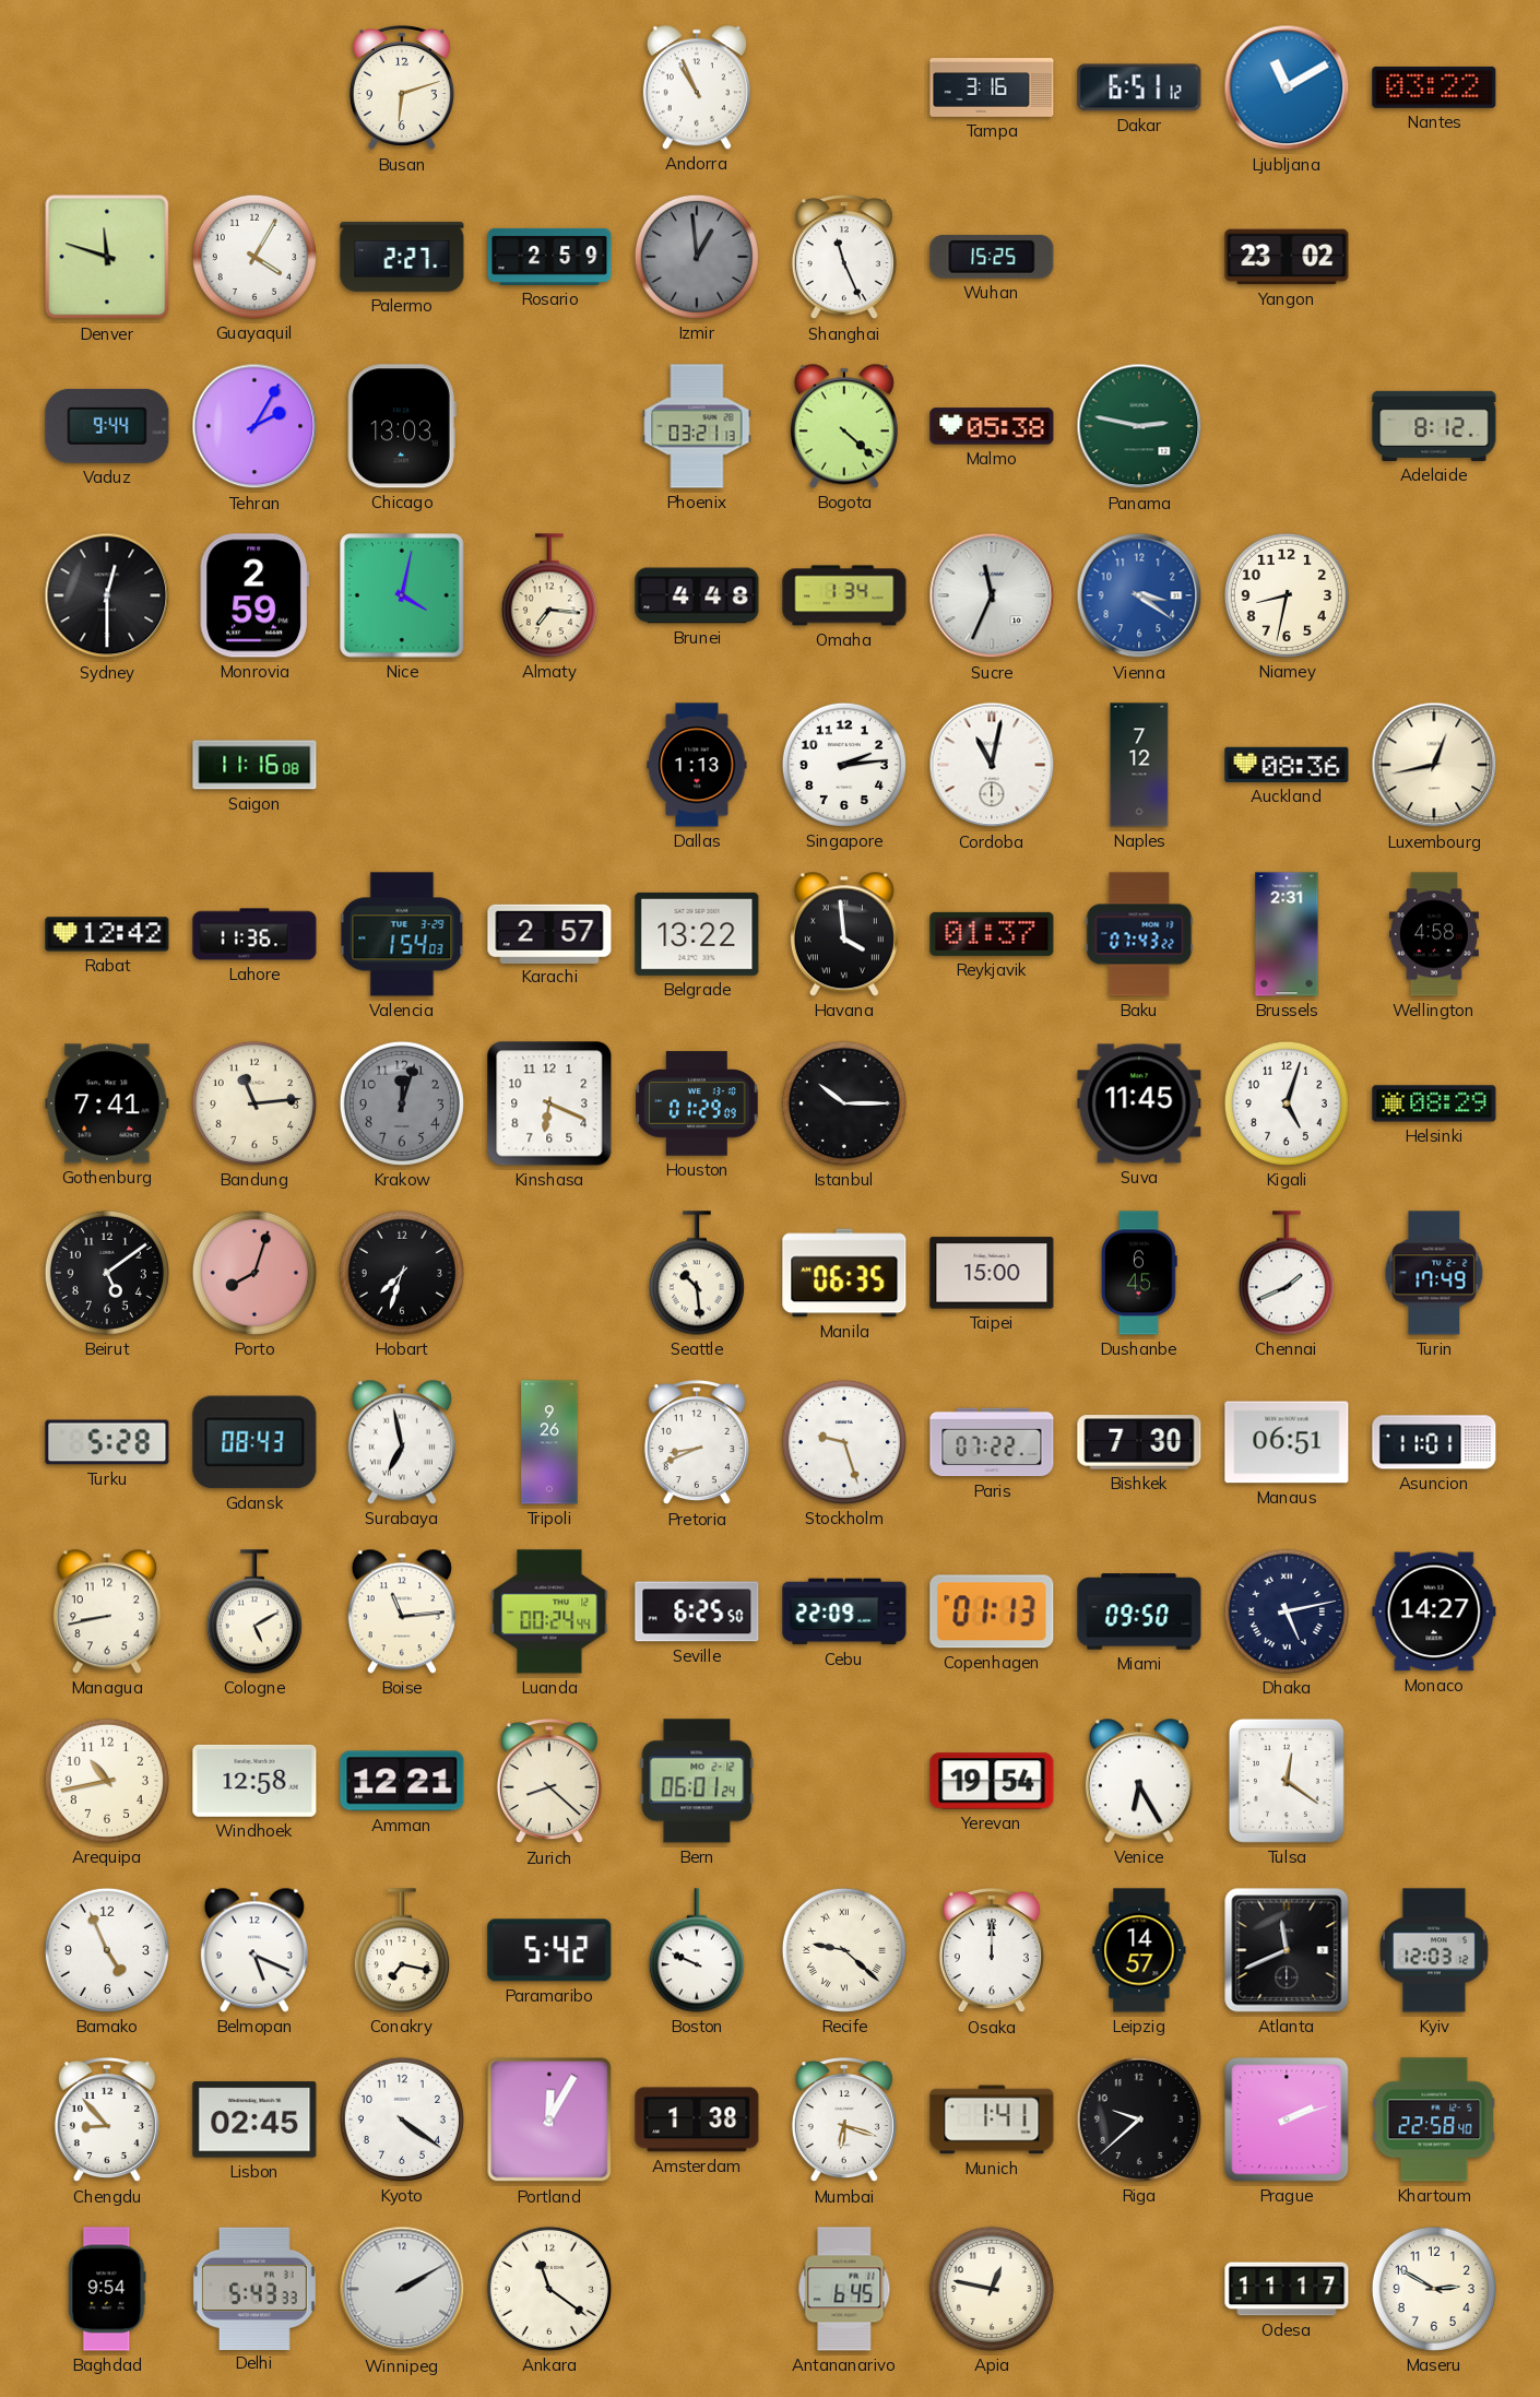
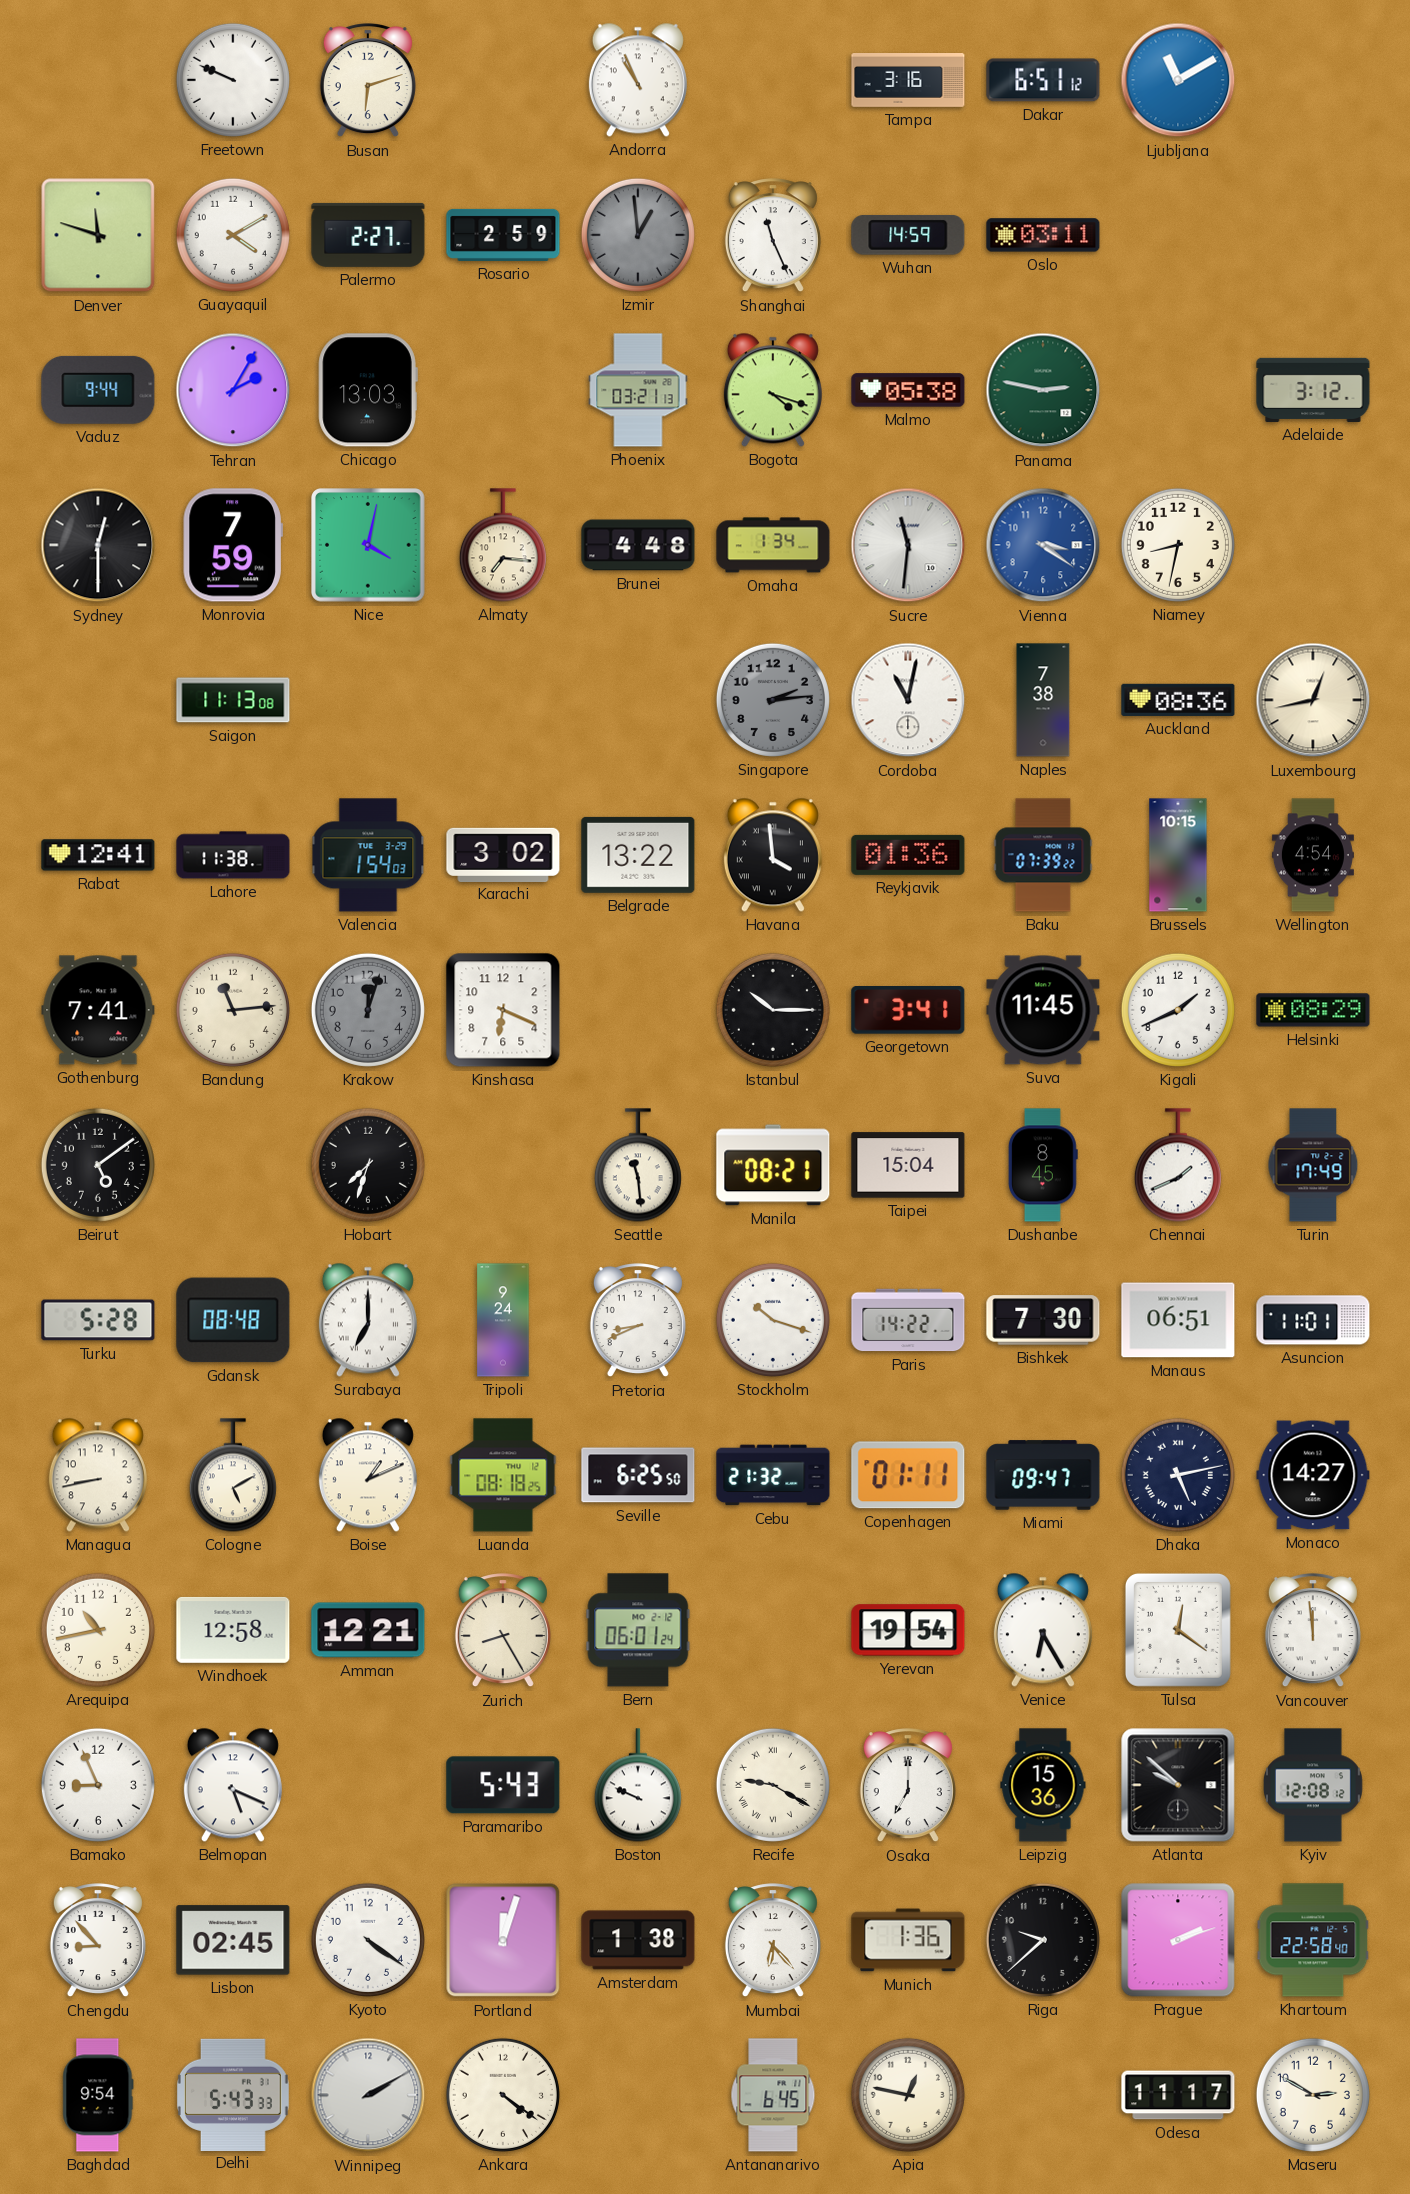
Freetown: none -> 9:49 (233, 80)
Nantes: 03:22 -> none (1434, 87)
Guayaquil: 4:05 -> 4:10 (233, 235)
Wuhan: 15:25 -> 14:59 (908, 235)
Oslo: none -> 03:11 (1043, 235)
Yangon: 23:02 -> none (1287, 257)
Bogota: 4:22 -> 4:18 (773, 390)
Adelaide: 8:12 -> 3:12 (1313, 390)
Monrovia: 2:59 -> 7:59 (233, 545)
Sucre: 11:34 -> 11:31 (908, 545)
Saigon: 11:16 -> 11:13 (233, 700)
Dallas: 1:13 -> none (697, 765)
Singapore dial: white -> grey (773, 700)
Naples: 7:12 -> 7:38 (1043, 700)
Rabat: 12:42 -> 12:41 (98, 855)
Lahore: 11:36 -> 11:38 (233, 855)
Karachi: 2:57 -> 3:02 (503, 854)
Reykjavik: 01:37 -> 01:36 (908, 855)
Baku: 07:43 -> 07:39 (1043, 855)
Brussels: 2:31 -> 10:15 (1178, 855)
Wellington: 4:58 -> 4:54 (1313, 855)
Houston: 01:29 -> none (697, 1103)
Georgetown: none -> 3:41 (908, 1011)
Kigali: 5:03 -> 1:41 (1178, 1010)
Porto: 8:03 -> none (254, 1273)
Seattle: 10:29 -> 11:29 (638, 1165)
Manila: 06:35 -> 08:21 (773, 1165)
Taipei: 15:00 -> 15:04 (908, 1165)
Dushanbe: 6:45 -> 8:45 (1043, 1165)
Gdansk: 08:43 -> 08:48 (233, 1320)
Surabaya: 6:58 -> 7:00 (368, 1320)
Tripoli: 9:26 -> 9:24 (503, 1320)
Stockholm: 9:27 -> 10:18 (773, 1320)
Paris: 07:22 -> 14:22 (908, 1320)
Boise: 11:14 -> 1:11 (368, 1475)
Luanda: 00:24 -> 08:18 (503, 1475)
Cebu: 22:09 -> 21:32 (773, 1475)
Copenhagen: 01:13 -> 01:11 (908, 1475)
Miami: 09:50 -> 09:47 (1043, 1475)
Zurich: 8:22 -> 8:25 (503, 1631)
Vancouver: none -> 11:59 (1313, 1631)
Bamako: 4:56 -> 8:56 (98, 1785)
Conakry: 7:17 -> none (402, 1950)
Paramaribo: 5:42 -> 5:43 (503, 1785)
Recife: 9:22 -> 9:20 (773, 1785)
Osaka: 12:00 -> 7:00 (908, 1786)
Leipzig: 14:57 -> 15:36 (1043, 1785)
Atlanta: 11:41 -> 9:52 (1178, 1785)
Kyiv: 12:03 -> 12:08 (1313, 1785)
Portland: 12:05 -> 12:03 (503, 1940)
Mumbai: 6:18 -> 6:23 (773, 1941)
Munich: 1:41 -> 1:36 (908, 1940)
Ankara: 11:21 -> 4:21 (503, 2095)
